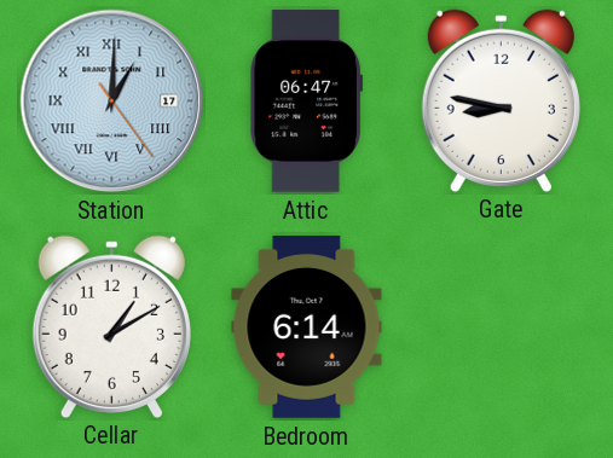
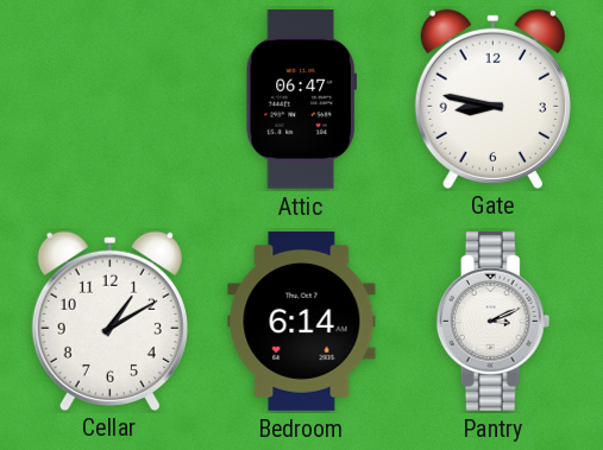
Station: 1:00 -> none (112, 102)
Pantry: none -> 3:11 (494, 322)
